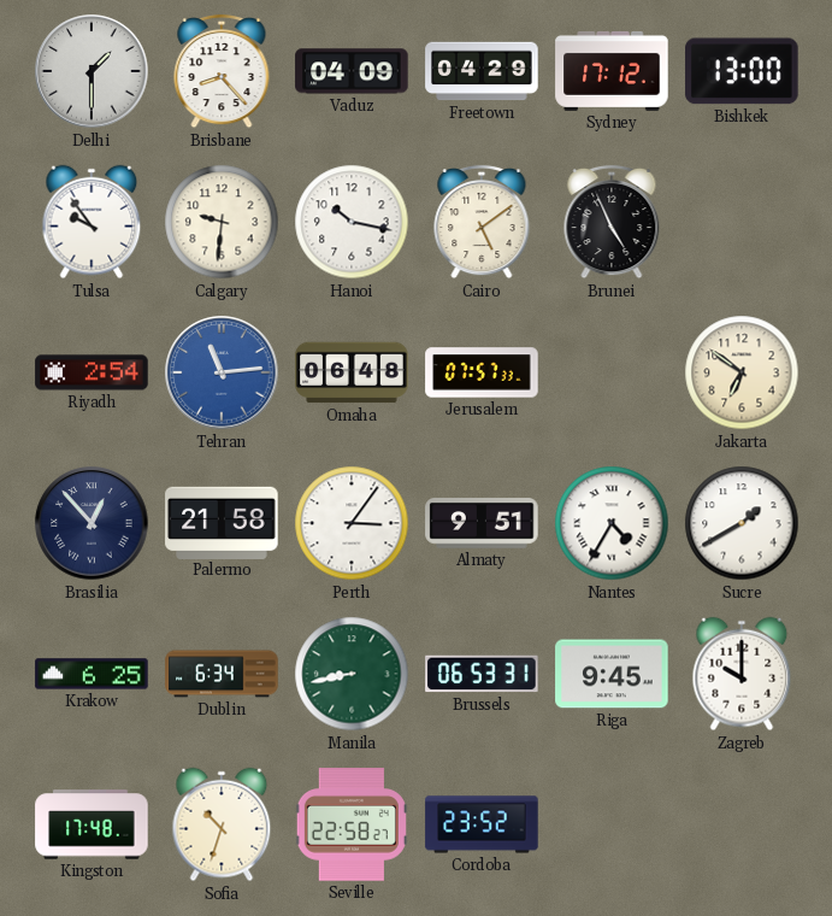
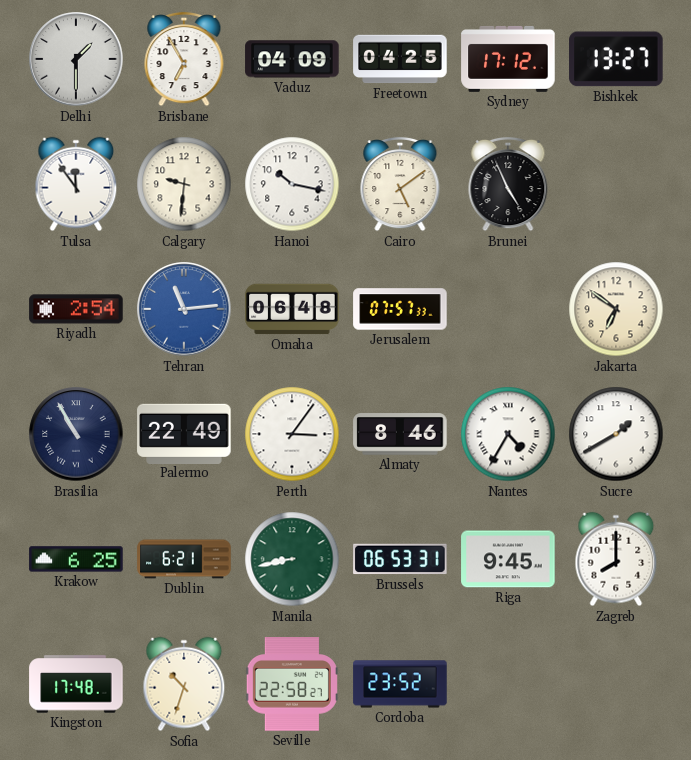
Brisbane: 8:23 -> 6:55 (184, 59)
Freetown: 04:29 -> 04:25 (400, 59)
Bishkek: 13:00 -> 13:27 (616, 59)
Tulsa: 9:54 -> 11:54 (76, 184)
Brasilia: 12:53 -> 10:55 (76, 434)
Palermo: 21:58 -> 22:49 (184, 433)
Almaty: 9:51 -> 8:46 (400, 434)
Dublin: 6:34 -> 6:21 (184, 559)
Zagreb: 10:00 -> 8:00 (616, 559)
